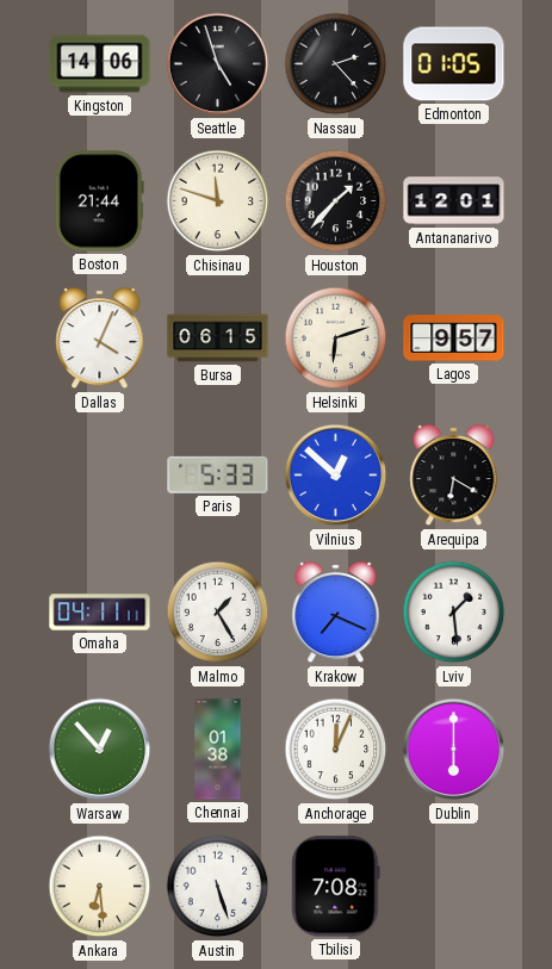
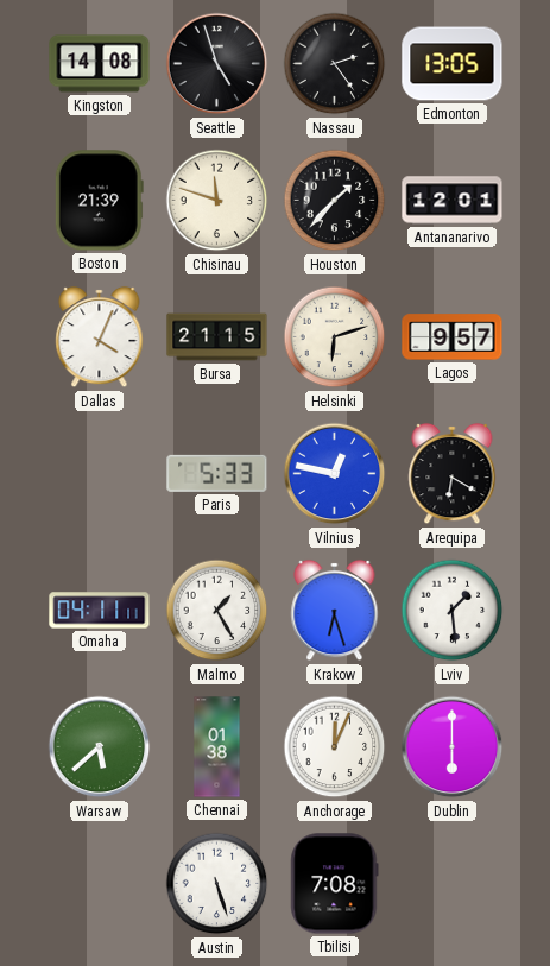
Kingston: 14:06 -> 14:08 (100, 64)
Nassau: 2:23 -> 2:24 (335, 64)
Edmonton: 01:05 -> 13:05 (453, 64)
Boston: 21:44 -> 21:39 (99, 201)
Bursa: 06:15 -> 21:15 (217, 337)
Vilnius: 12:52 -> 12:47 (335, 474)
Krakow: 7:19 -> 6:27 (335, 611)
Warsaw: 12:53 -> 5:38 (100, 747)
Ankara: 6:29 -> none (100, 887)
